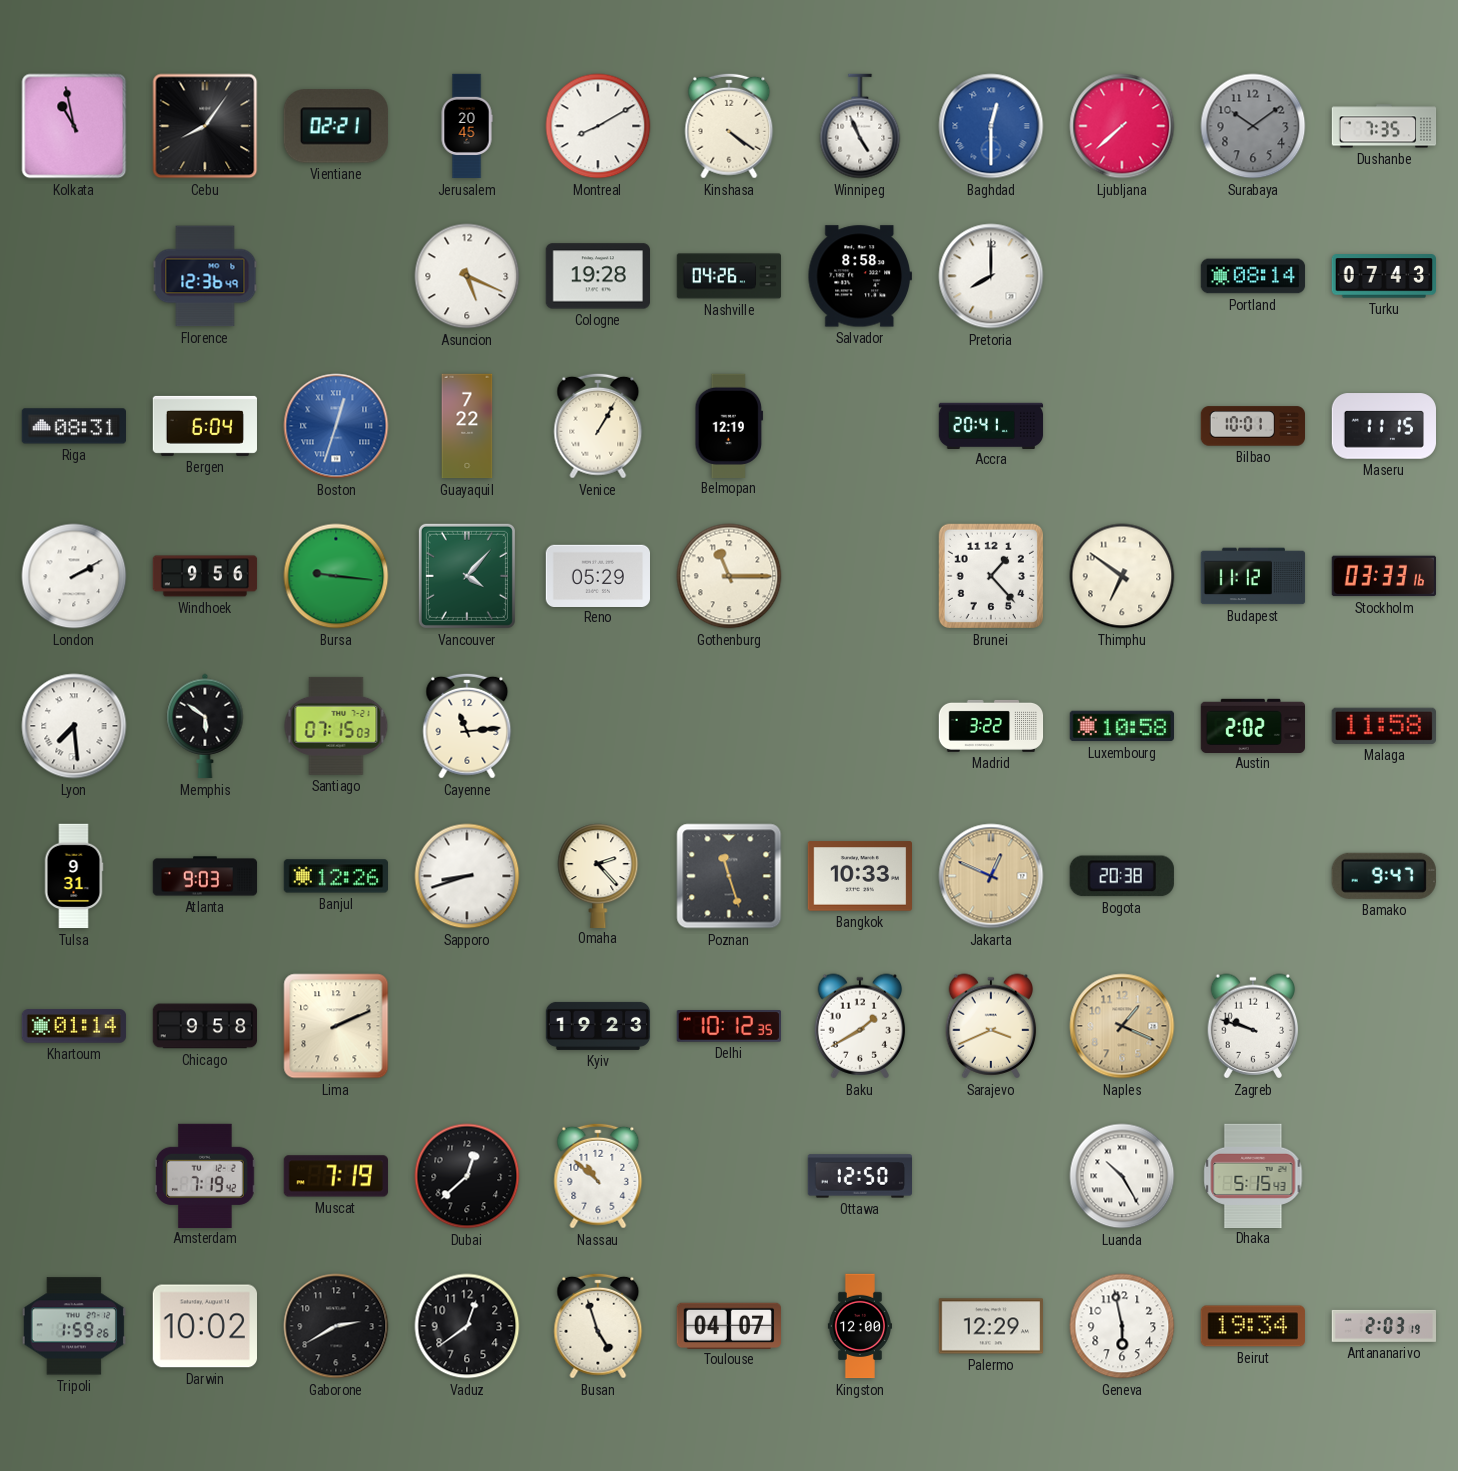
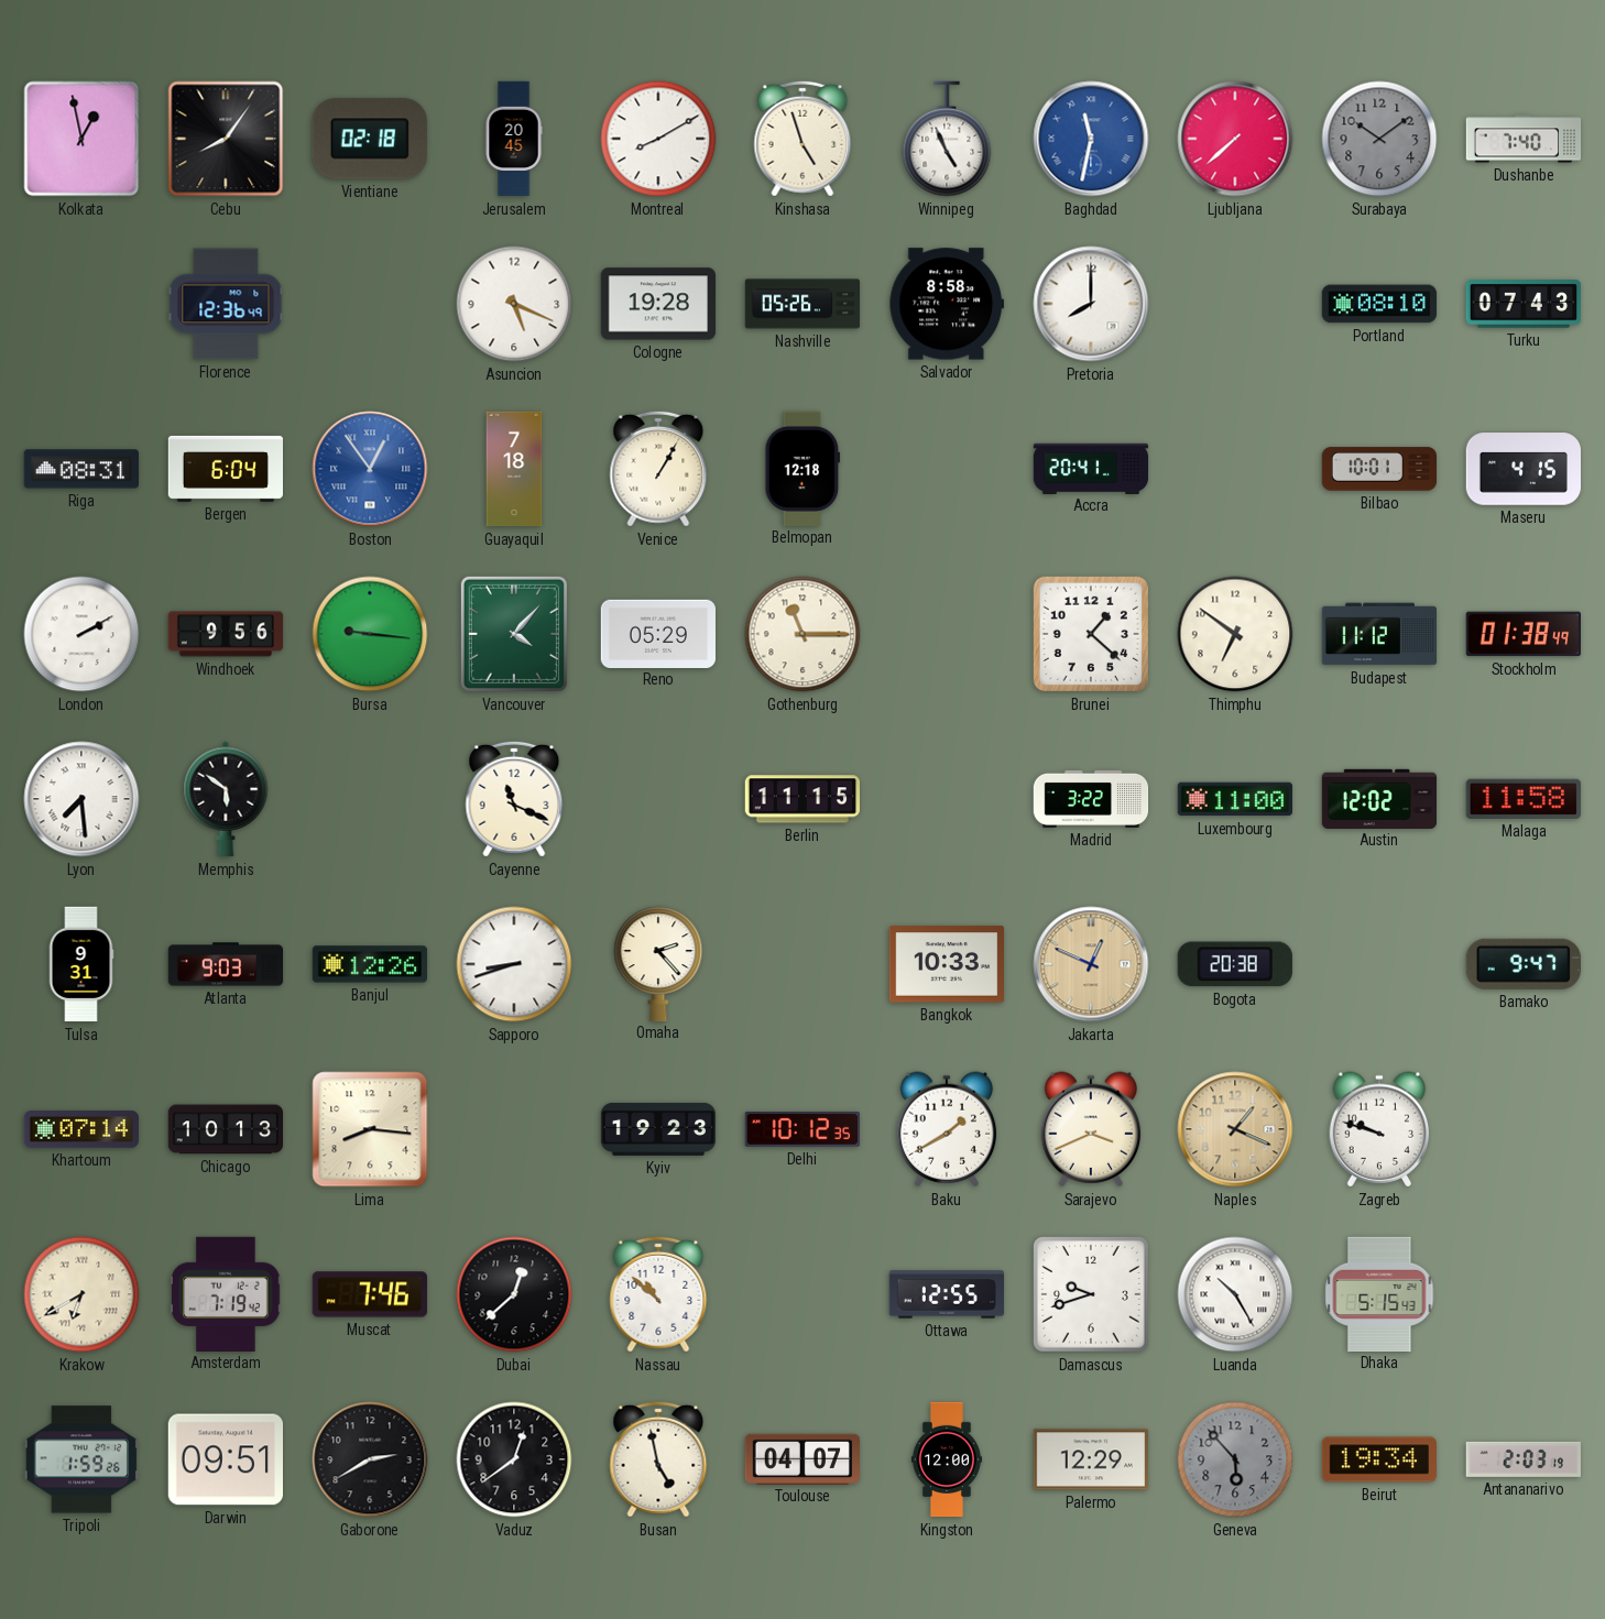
Kolkata: 10:58 -> 12:58 (81, 139)
Vientiane: 02:21 -> 02:18 (370, 139)
Kinshasa: 4:21 -> 4:57 (802, 139)
Baghdad: 12:30 -> 11:32 (1091, 139)
Dushanbe: 7:35 -> 7:40 (1524, 139)
Nashville: 04:26 -> 05:26 (802, 304)
Portland: 08:14 -> 08:10 (1379, 304)
Boston: 12:33 -> 12:54 (370, 469)
Guayaquil: 7:22 -> 7:18 (514, 469)
Belmopan: 12:19 -> 12:18 (802, 468)
Maseru: 11:15 -> 4:15 (1522, 469)
Brunei: 1:23 -> 1:22 (1091, 634)
Stockholm: 03:33 -> 01:38 (1522, 634)
Santiago: 07:15 -> none (336, 726)
Cayenne: 11:14 -> 11:19 (514, 799)
Berlin: none -> 11:15 (801, 799)
Luxembourg: 10:58 -> 11:00 (1234, 799)
Austin: 2:02 -> 12:02 (1379, 798)
Poznan: 11:27 -> none (729, 876)
Khartoum: 01:14 -> 07:14 (81, 1129)
Chicago: 9:58 -> 10:13 (225, 1129)
Lima: 2:11 -> 8:16 (370, 1129)
Krakow: none -> 6:40 (81, 1294)
Muscat: 7:19 -> 7:46 (370, 1294)
Ottawa: 12:50 -> 12:55 (946, 1294)
Damascus: none -> 9:42 (1091, 1294)
Darwin: 10:02 -> 09:51 (225, 1459)
Busan: 4:57 -> 4:58 (658, 1459)
Geneva: 5:58 -> 5:53 (1235, 1459)
Geneva dial: white -> grey (1235, 1459)
